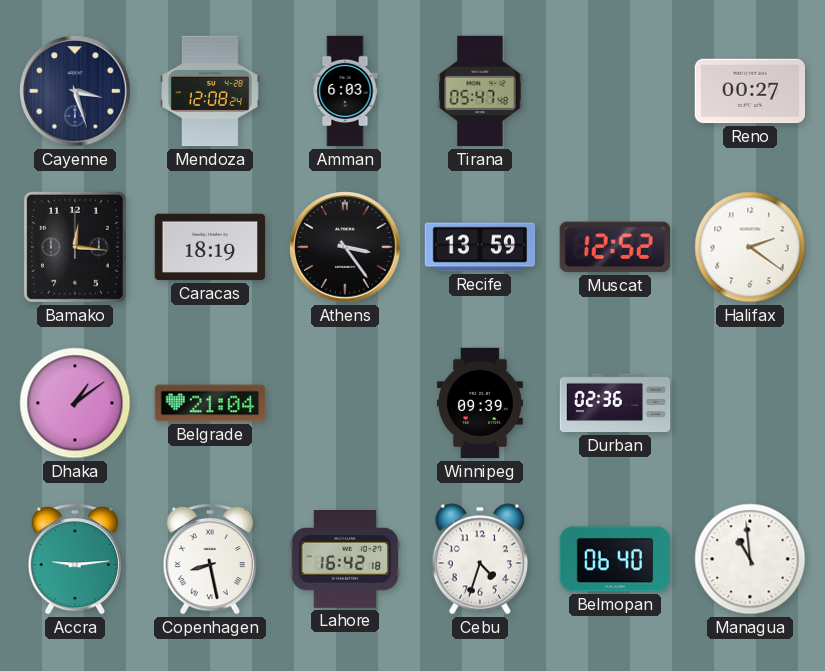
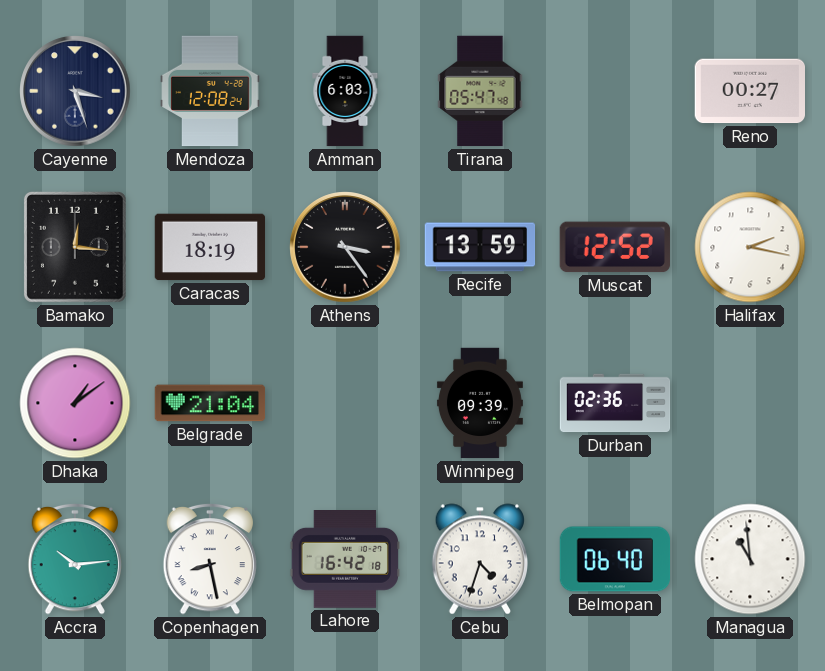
Halifax: 2:21 -> 2:17 (750, 247)
Accra: 9:14 -> 10:14 (75, 559)
